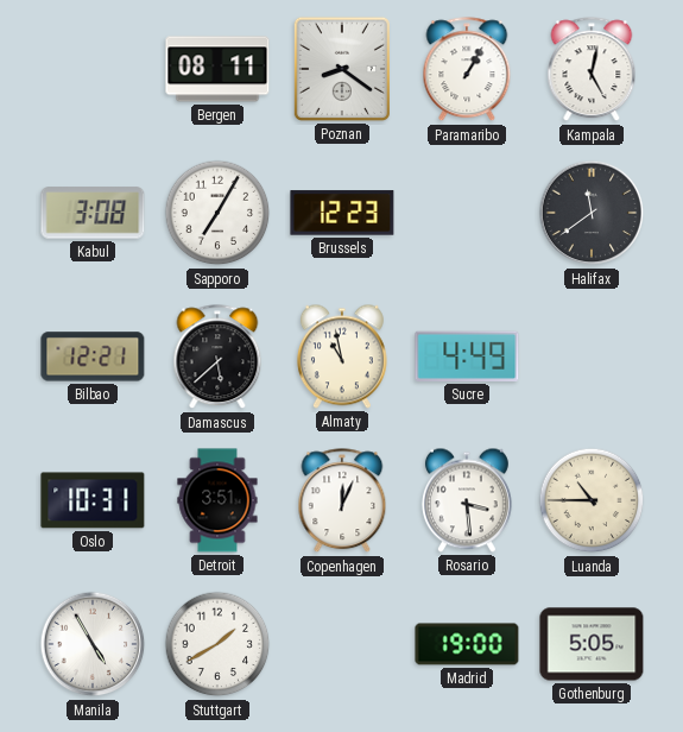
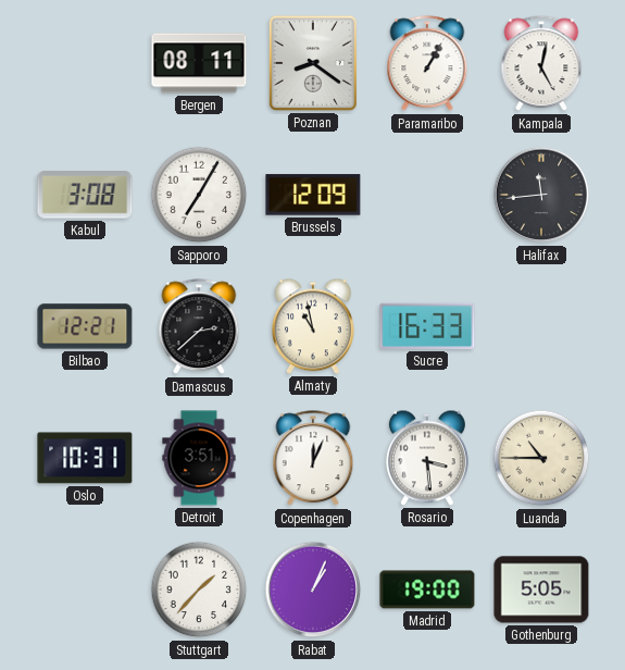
Brussels: 12:23 -> 12:09 (313, 195)
Halifax: 11:39 -> 11:44 (541, 195)
Damascus: 5:38 -> 2:38 (199, 327)
Sucre: 4:49 -> 16:33 (427, 326)
Manila: 4:55 -> none (93, 644)
Stuttgart: 1:40 -> 1:37 (199, 590)
Rabat: none -> 1:04 (313, 590)
